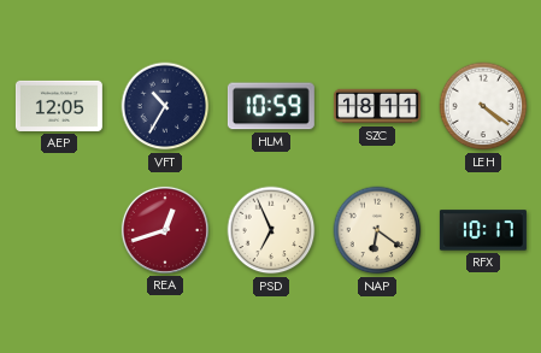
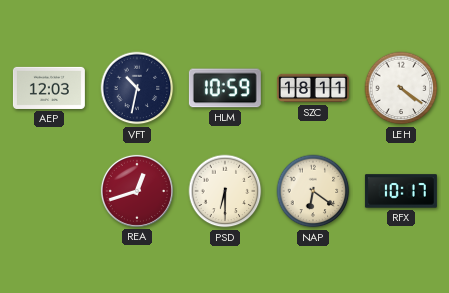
AEP: 12:05 -> 12:03 (49, 88)
VFT: 10:35 -> 10:32 (137, 88)
PSD: 6:56 -> 6:30 (225, 191)
